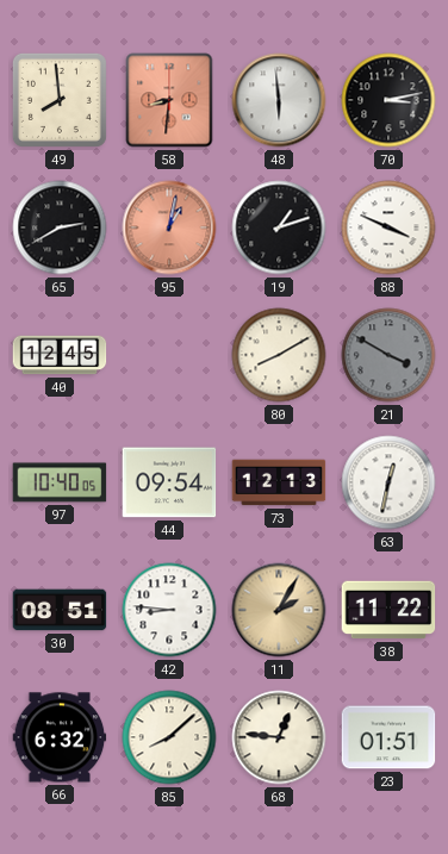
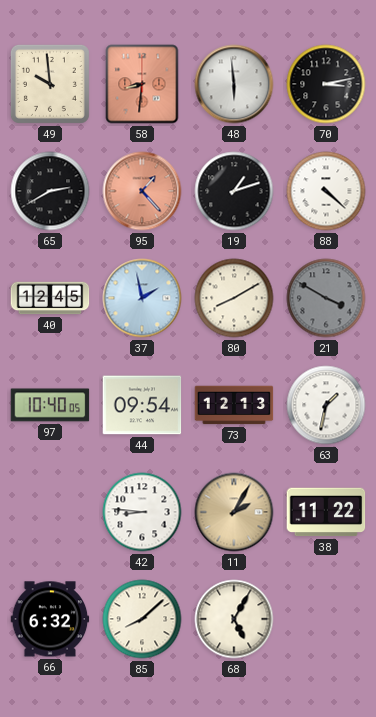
49: 7:59 -> 9:59 (50, 84)
95: 1:02 -> 1:23 (142, 191)
88: 3:49 -> 4:22 (326, 191)
37: none -> 1:58 (142, 298)
63: 12:32 -> 1:32 (326, 405)
30: 08:51 -> none (60, 610)
68: 12:46 -> 5:05 (234, 619)
23: 01:51 -> none (388, 737)
